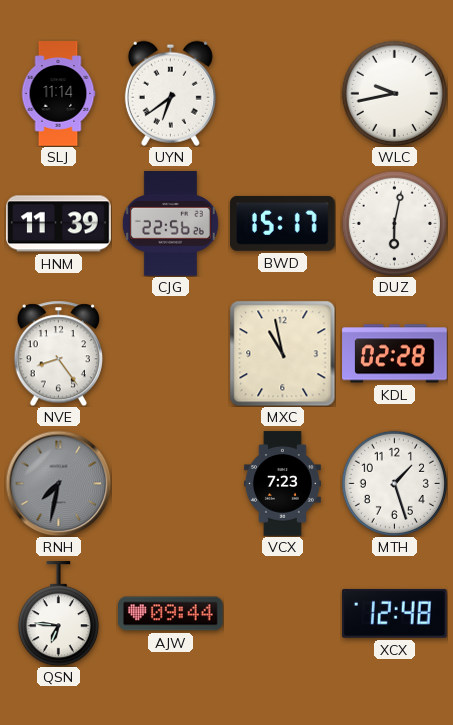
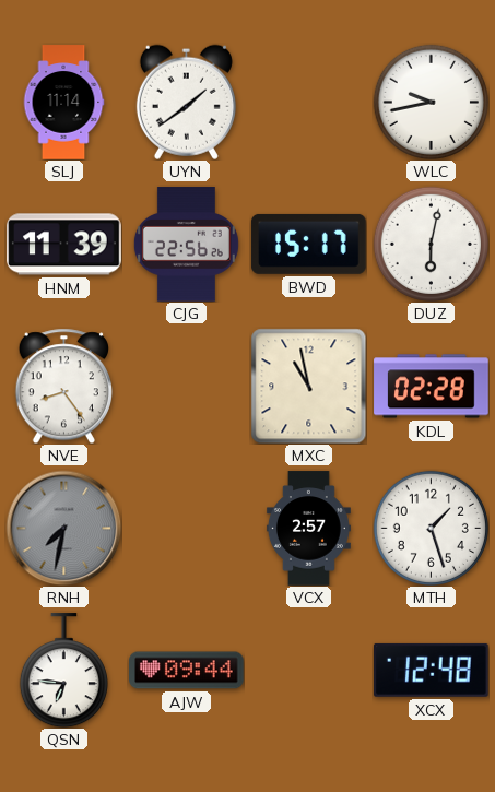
UYN: 6:39 -> 1:39 (186, 102)
VCX: 7:23 -> 2:57 (308, 529)
